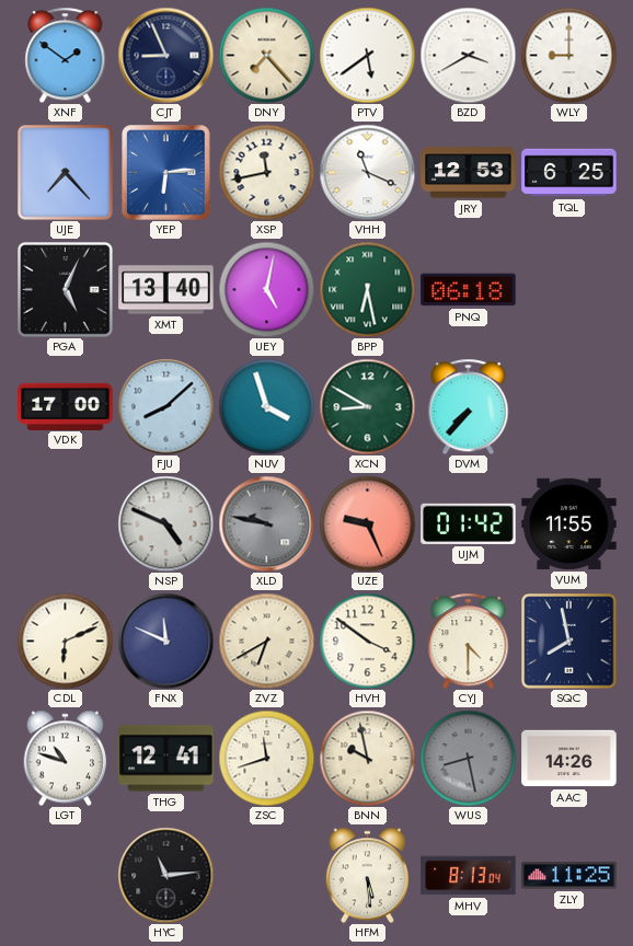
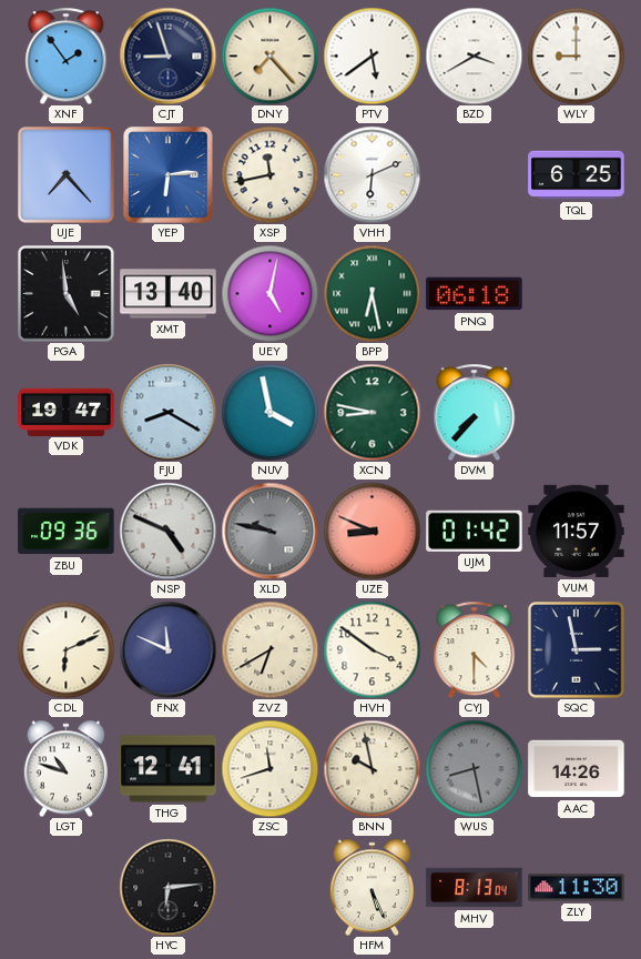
XNF: 1:51 -> 1:54 (67, 55)
CJT: 8:56 -> 8:57 (167, 55)
VHH: 11:19 -> 6:11 (372, 174)
JRY: 12:53 -> none (469, 173)
PGA: 5:04 -> 4:59 (67, 294)
VDK: 17:00 -> 19:47 (67, 412)
FJU: 8:08 -> 8:20 (167, 412)
NUV: 3:57 -> 3:58 (269, 412)
XCN: 8:50 -> 8:47 (372, 412)
ZBU: none -> 09:36 (67, 532)
UZE: 9:26 -> 8:49 (372, 531)
VUM: 11:55 -> 11:57 (577, 531)
SQC: 7:58 -> 2:58 (577, 650)
HYC: 11:14 -> 6:14 (167, 887)
HFM: 5:29 -> 5:26 (373, 887)
ZLY: 11:25 -> 11:30 (577, 888)
